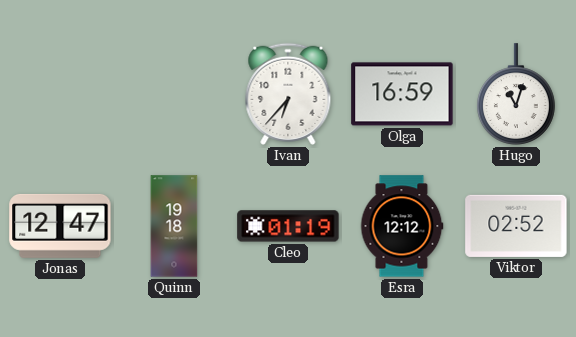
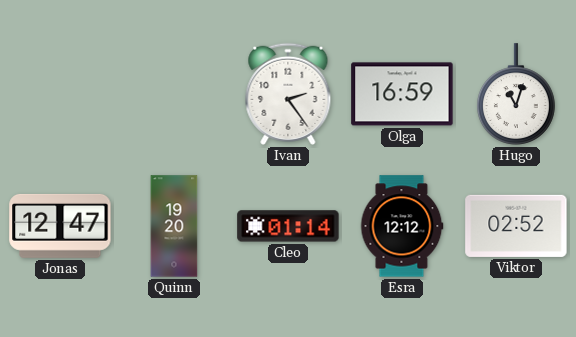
Ivan: 6:37 -> 2:24 (288, 94)
Quinn: 19:18 -> 19:20 (174, 226)
Cleo: 01:19 -> 01:14 (288, 226)
